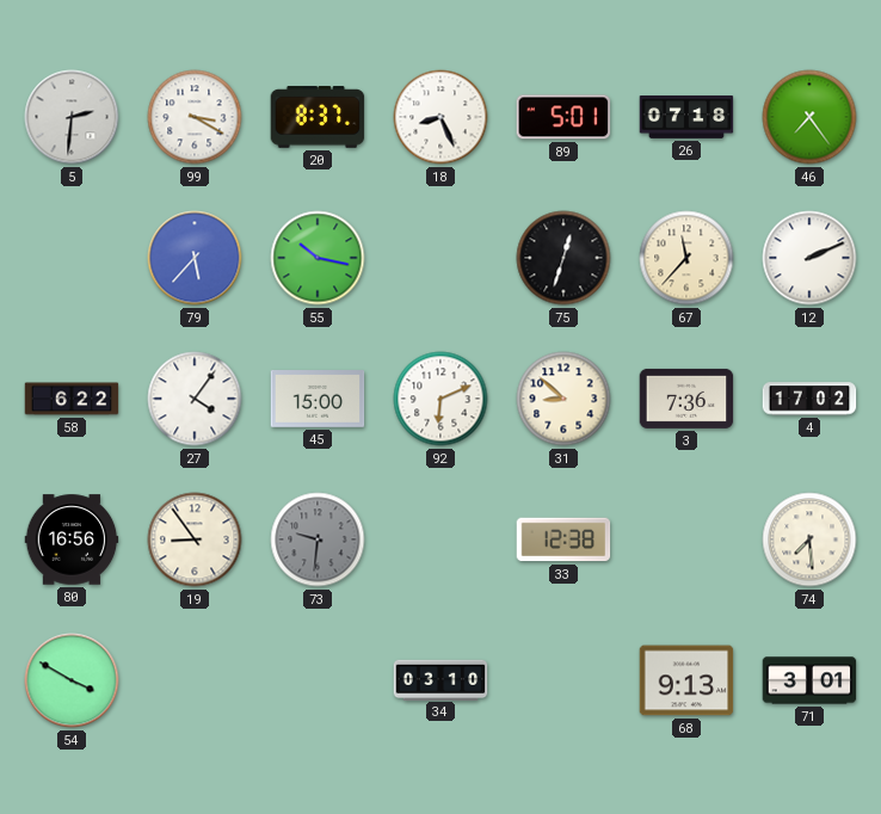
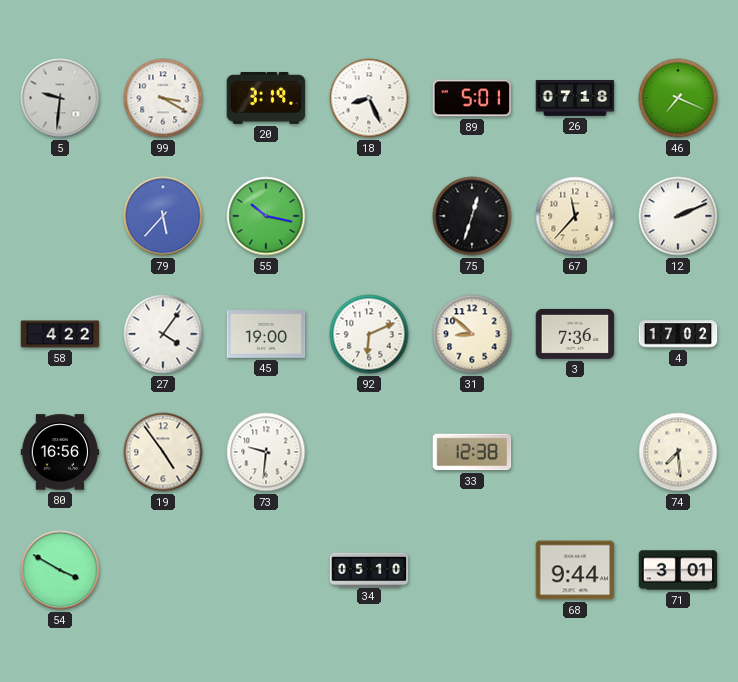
5: 2:31 -> 9:31 (60, 98)
20: 8:37 -> 3:19 (266, 99)
46: 7:24 -> 7:19 (678, 98)
58: 6:22 -> 4:22 (60, 334)
45: 15:00 -> 19:00 (266, 335)
19: 8:54 -> 4:54 (163, 452)
73 dial: grey -> white (266, 452)
34: 03:10 -> 05:10 (369, 569)
68: 9:13 -> 9:44 (575, 570)
